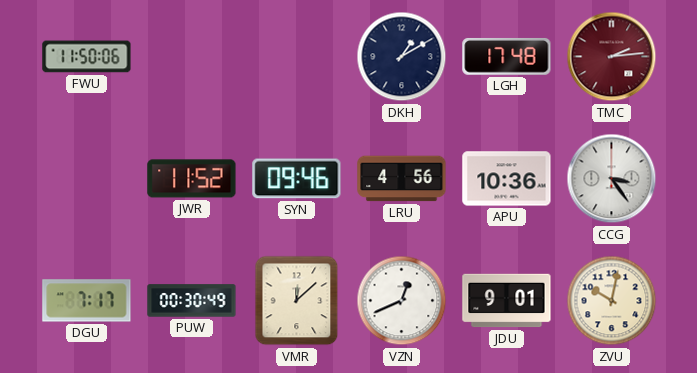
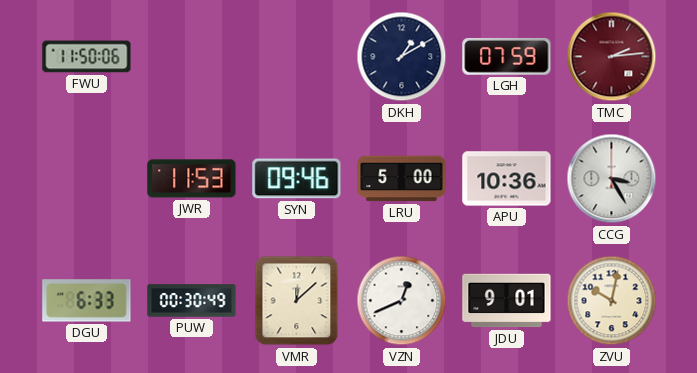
LGH: 17:48 -> 07:59 (507, 57)
JWR: 11:52 -> 11:53 (192, 179)
LRU: 4:56 -> 5:00 (402, 179)
CCG: 3:24 -> 3:25 (612, 179)
DGU: 7:17 -> 6:33 (87, 301)
